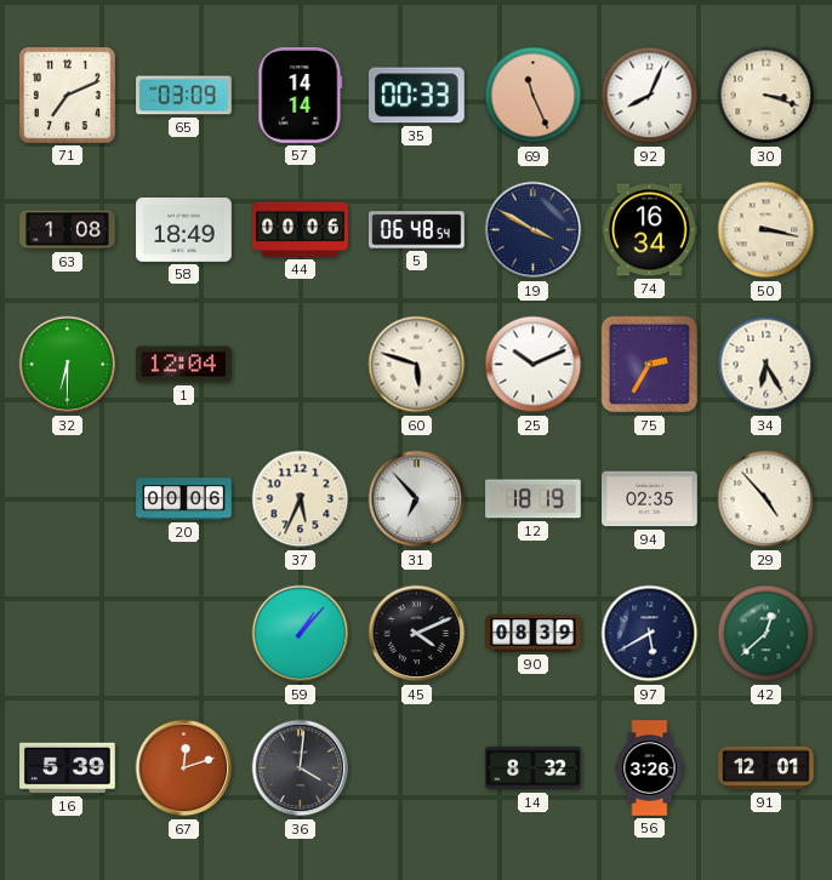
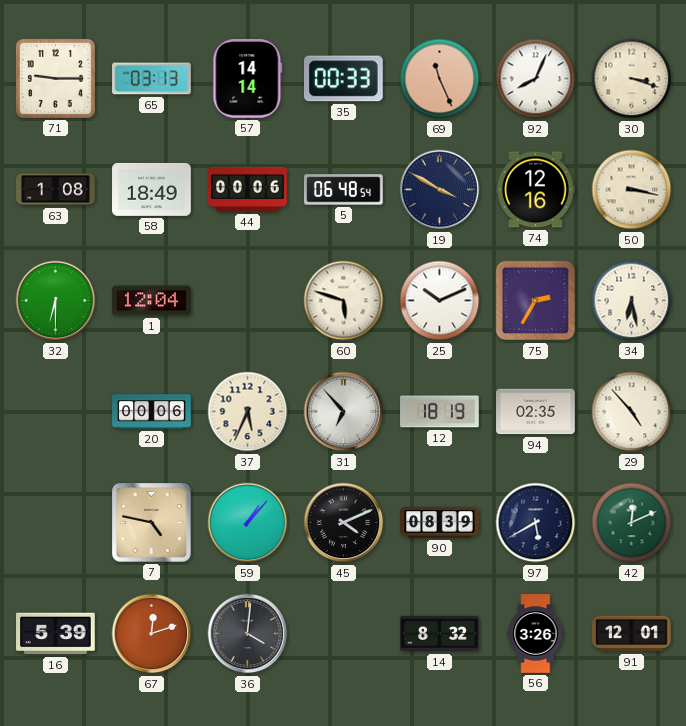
71: 7:11 -> 9:15 (55, 78)
65: 03:09 -> 03:13 (152, 79)
74: 16:34 -> 12:16 (536, 190)
34: 6:25 -> 6:28 (632, 301)
7: none -> 4:47 (152, 523)
42: 12:38 -> 12:11 (632, 523)
